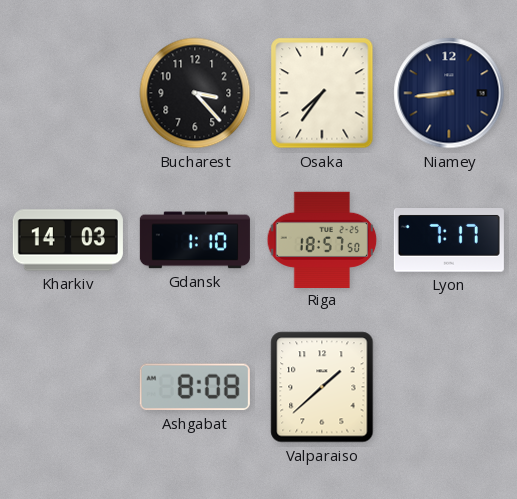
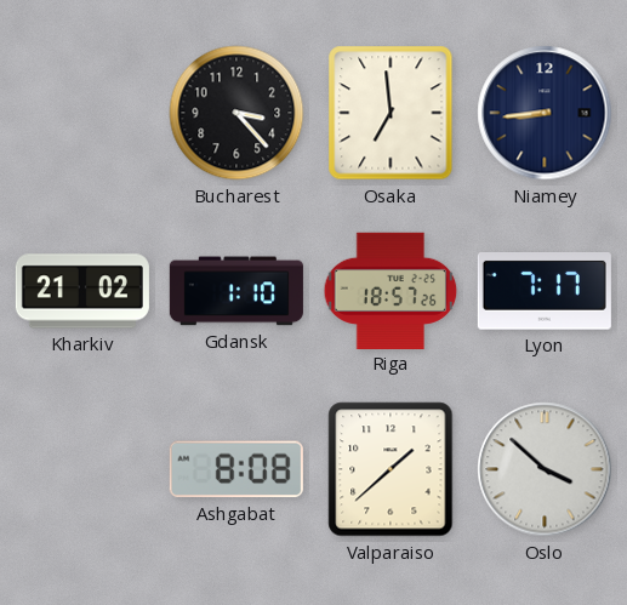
Osaka: 7:36 -> 6:59 (391, 113)
Kharkiv: 14:03 -> 21:02 (82, 291)
Riga: 18:57:50 -> 18:57:26 (391, 290)
Oslo: none -> 3:52 (545, 469)
